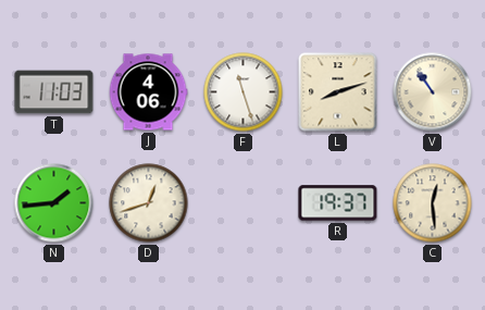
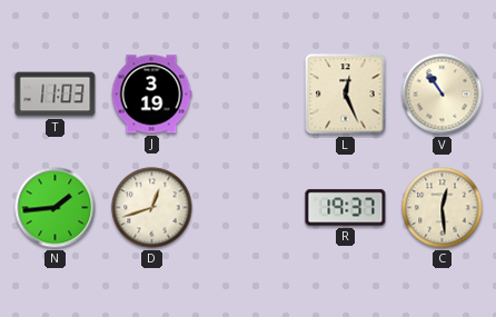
J: 4:06 -> 3:19 (151, 95)
F: 11:27 -> none (244, 92)
L: 8:12 -> 12:26 (346, 95)
